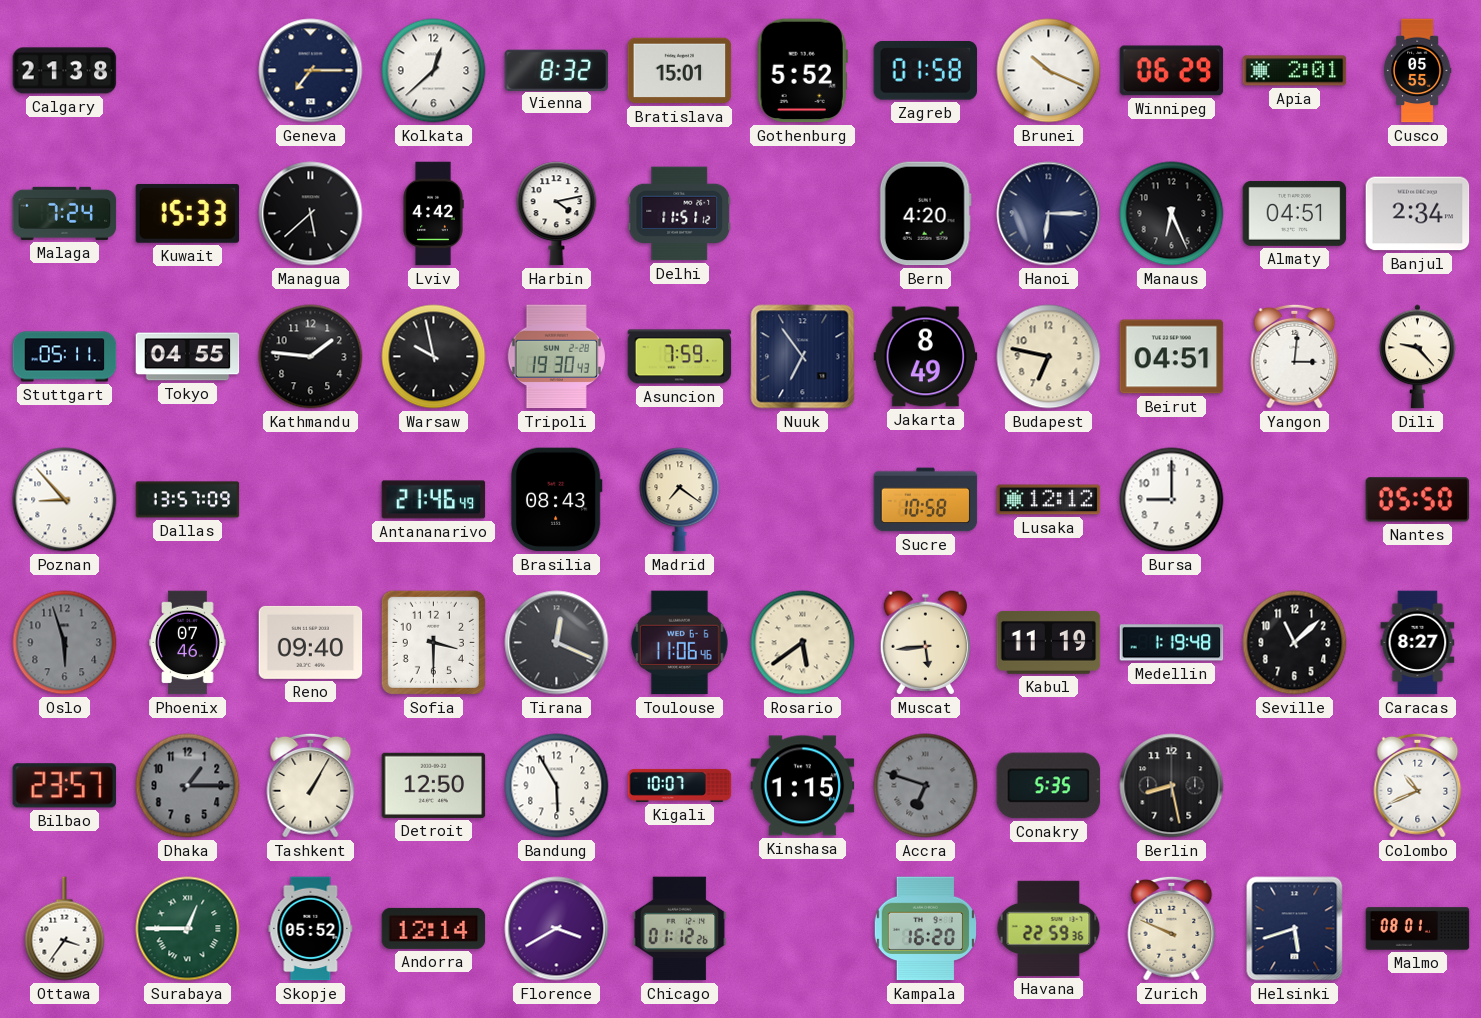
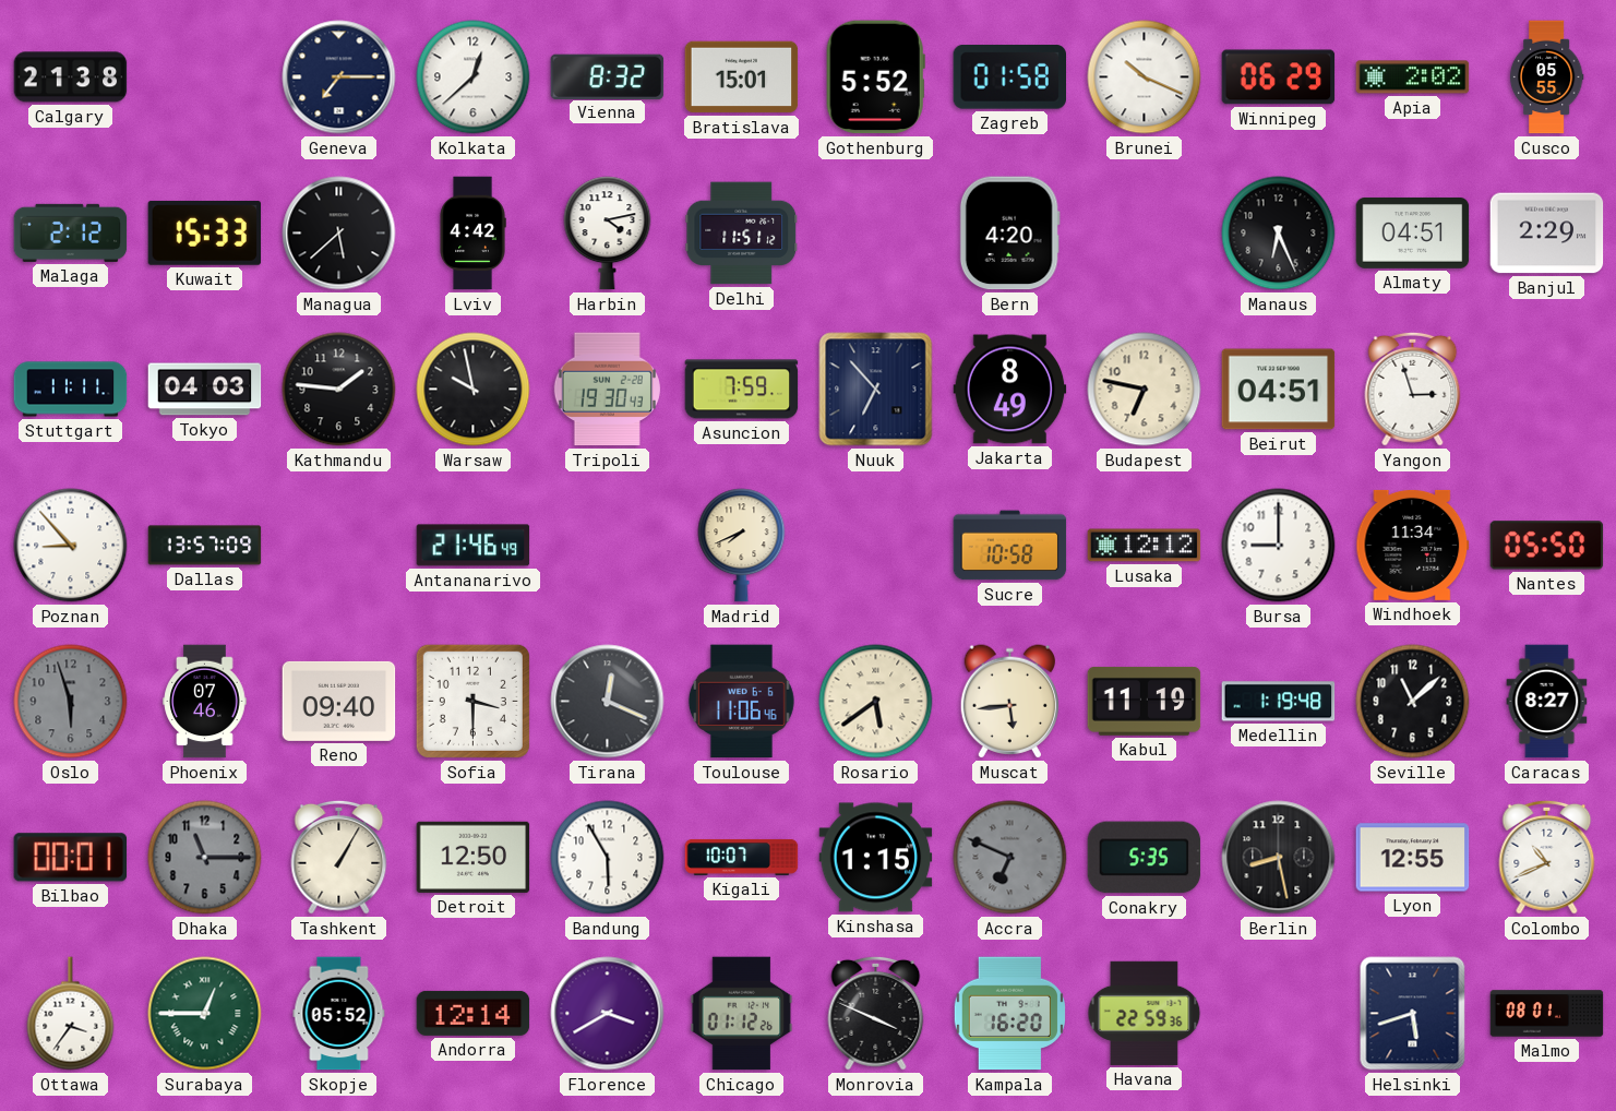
Apia: 2:01 -> 2:02 (1413, 77)
Malaga: 7:24 -> 2:12 (71, 232)
Hanoi: 6:15 -> none (1049, 214)
Banjul: 2:34 -> 2:29 (1547, 234)
Stuttgart: 05:11 -> 11:11 (71, 390)
Tokyo: 04:55 -> 04:03 (205, 390)
Nuuk: 6:54 -> 6:53 (876, 390)
Yangon: 3:01 -> 2:57 (1413, 389)
Dili: 9:23 -> none (1418, 357)
Brasilia: 08:43 -> none (556, 500)
Madrid: 7:21 -> 7:41 (742, 546)
Windhoek: none -> 11:34 (1413, 545)
Bilbao: 23:57 -> 00:01 (71, 858)
Dhaka: 1:15 -> 11:15 (205, 858)
Accra: 6:48 -> 6:49 (1010, 858)
Lyon: none -> 12:55 (1413, 858)
Monrovia: none -> 3:49 (876, 1013)
Zurich: 9:49 -> none (1172, 928)
